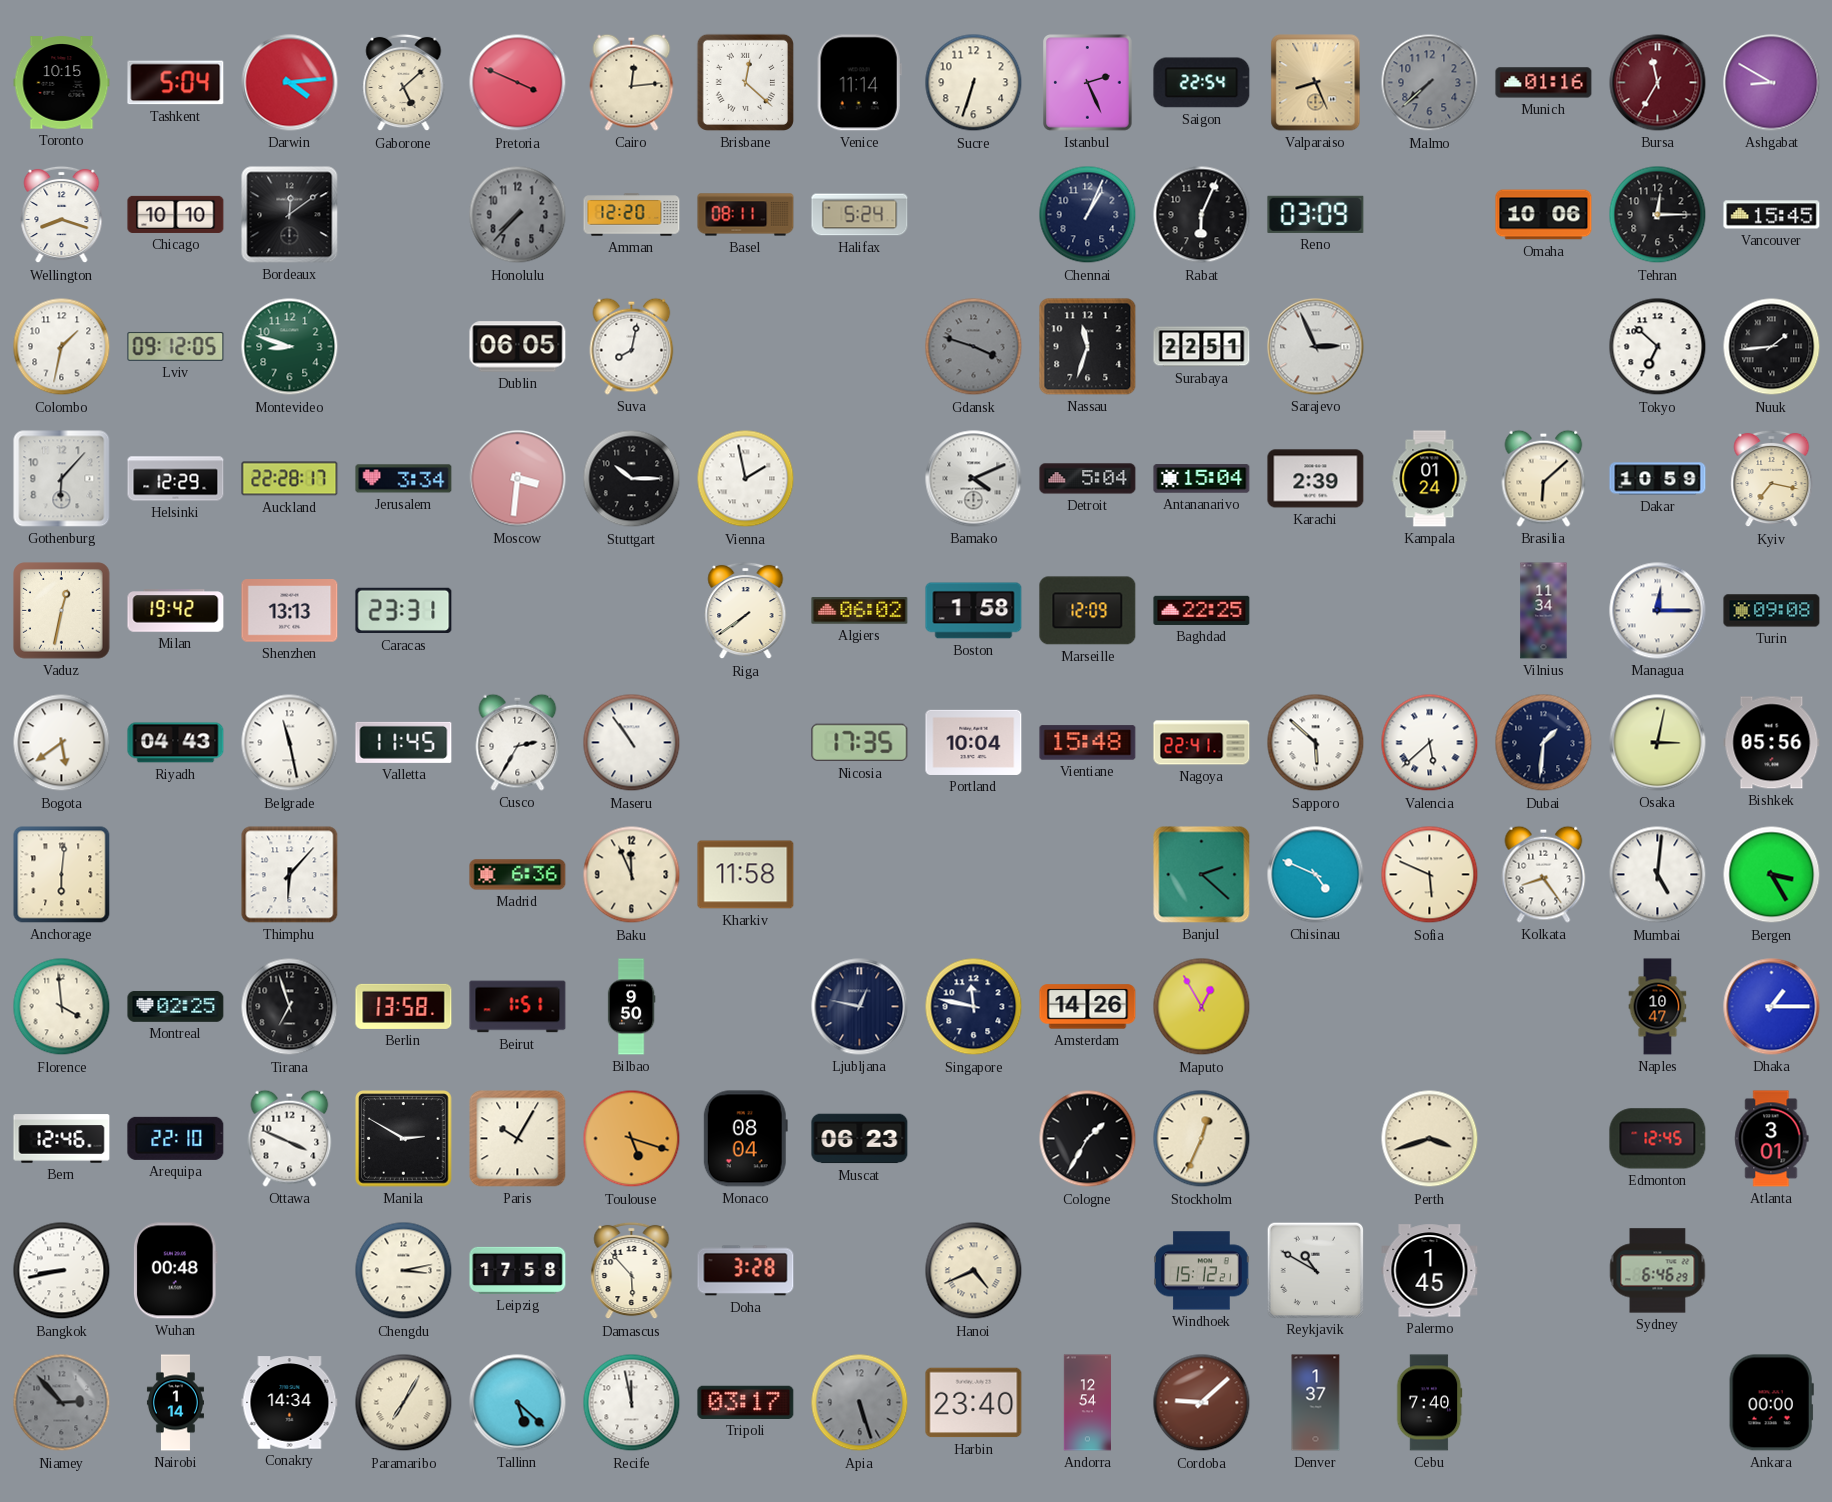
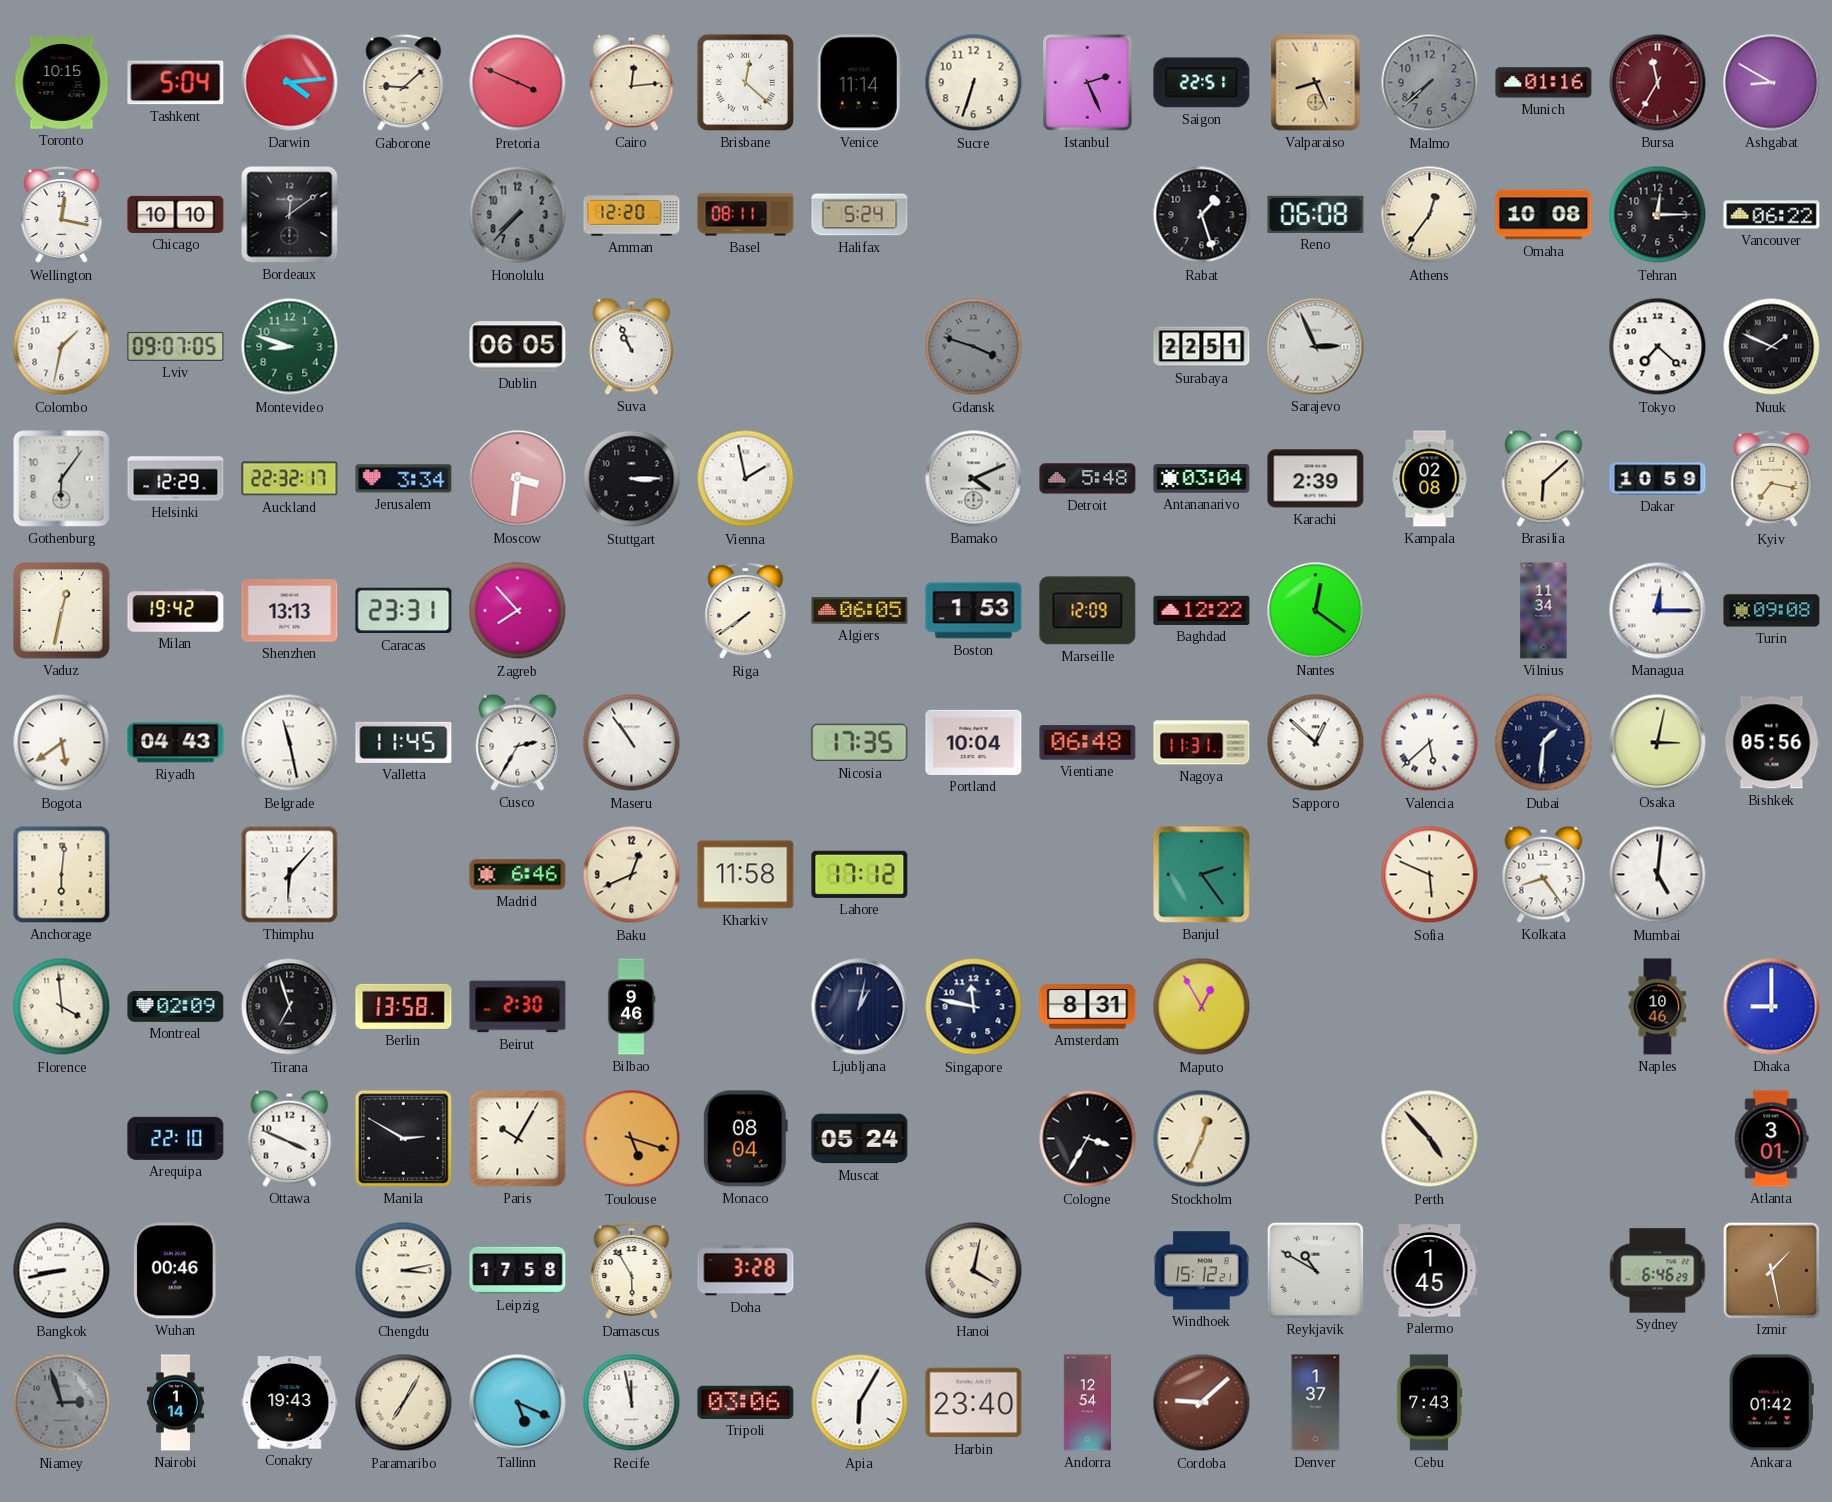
Gaborone: 5:08 -> 9:08 (404, 83)
Saigon: 22:54 -> 22:51 (1202, 83)
Wellington: 8:18 -> 12:17 (62, 215)
Chennai: 1:04 -> none (1088, 215)
Rabat: 6:04 -> 1:27 (1202, 215)
Reno: 03:09 -> 06:08 (1316, 214)
Athens: none -> 12:36 (1430, 215)
Omaha: 10:06 -> 10:08 (1544, 215)
Vancouver: 15:45 -> 06:22 (1772, 215)
Lviv: 09:12 -> 09:07 (176, 346)
Suva: 8:02 -> 10:56 (632, 346)
Nassau: 11:33 -> none (1088, 347)
Tokyo: 6:52 -> 7:22 (1658, 347)
Nuuk: 1:44 -> 1:49 (1772, 347)
Gothenburg: 6:07 -> 6:06 (62, 479)
Auckland: 22:28 -> 22:32 (290, 479)
Stuttgart: 10:15 -> 3:15 (632, 479)
Detroit: 5:04 -> 5:48 (1088, 479)
Antananarivo: 15:04 -> 03:04 (1202, 479)
Kampala: 01:24 -> 02:08 (1430, 479)
Zagreb: none -> 7:53 (518, 611)
Algiers: 06:02 -> 06:05 (860, 611)
Boston: 1:58 -> 1:53 (974, 611)
Baghdad: 22:25 -> 12:22 (1202, 610)
Nantes: none -> 12:21 (1316, 611)
Vientiane: 15:48 -> 06:48 (1088, 743)
Nagoya: 22:41 -> 11:31 (1202, 743)
Sapporo: 5:52 -> 12:52 (1316, 743)
Madrid: 6:36 -> 6:46 (518, 875)
Baku: 11:56 -> 12:41 (632, 875)
Lahore: none -> 17:12 (860, 874)
Banjul: 2:22 -> 2:24 (1202, 875)
Chisinau: 4:49 -> none (1316, 875)
Bergen: 3:25 -> none (1772, 875)
Montreal: 02:25 -> 02:09 (176, 1006)
Beirut: 1:51 -> 2:30 (518, 1007)
Bilbao: 9:50 -> 9:46 (631, 1007)
Ljubljana: 12:47 -> 1:02 (860, 1007)
Amsterdam: 14:26 -> 8:31 (1088, 1007)
Naples: 10:47 -> 10:46 (1658, 1007)
Dhaka: 1:15 -> 9:00 (1772, 1007)
Bern: 12:46 -> none (62, 1139)
Muscat: 06:23 -> 05:24 (860, 1139)
Cologne: 1:35 -> 3:35 (1088, 1139)
Perth: 3:42 -> 4:53 (1430, 1139)
Edmonton: 12:45 -> none (1658, 1139)
Wuhan: 00:48 -> 00:46 (175, 1271)
Damascus: 5:53 -> 5:55 (632, 1271)
Hanoi: 4:41 -> 4:02 (974, 1271)
Izmir: none -> 1:28 (1771, 1270)
Niamey: 2:53 -> 2:57 (62, 1403)
Conakry: 14:34 -> 19:43 (290, 1403)
Tallinn: 5:22 -> 5:19 (518, 1403)
Tripoli: 03:17 -> 03:06 (746, 1402)
Apia: 5:27 -> 6:05 (860, 1403)
Apia dial: grey -> white (860, 1403)
Cebu: 7:40 -> 7:43 (1429, 1403)
Ankara: 00:00 -> 01:42 (1771, 1403)
